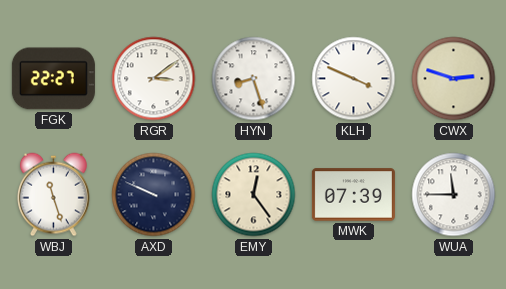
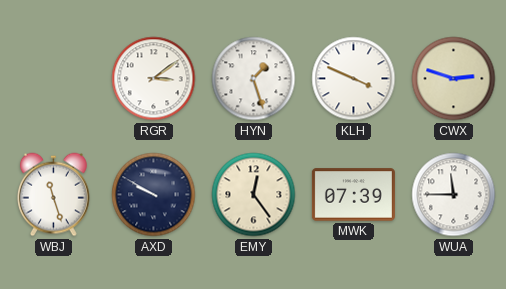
FGK: 22:27 -> none (53, 79)
HYN: 8:27 -> 1:27 (254, 79)
AXD: 9:49 -> 9:50 (154, 195)
